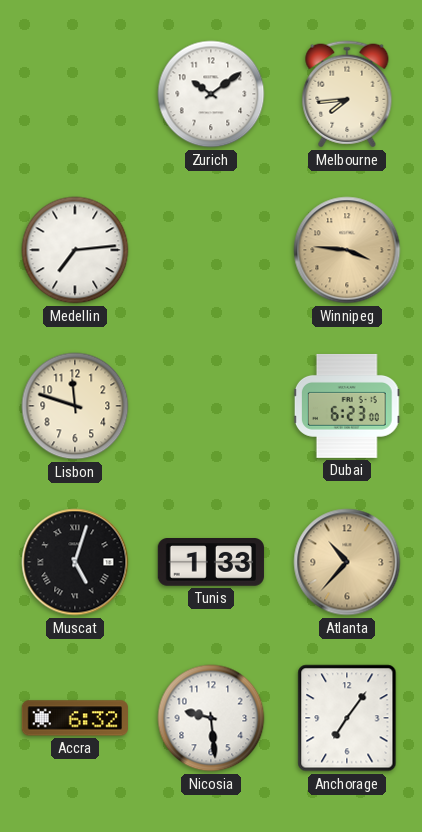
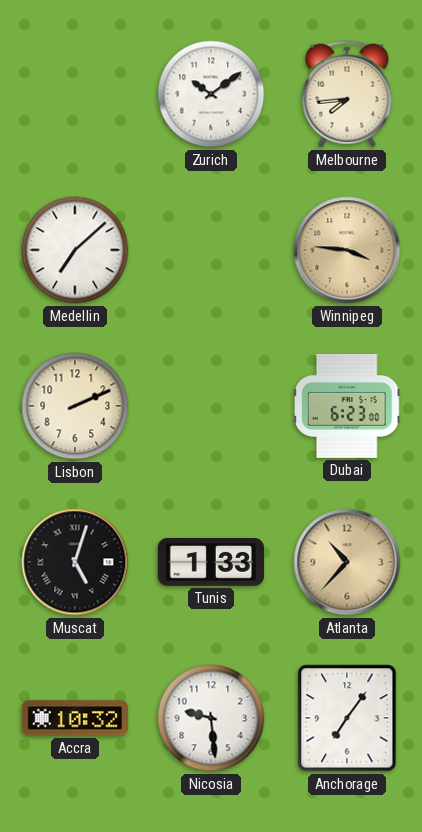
Medellin: 7:14 -> 7:08 (75, 250)
Lisbon: 11:48 -> 2:11 (75, 406)
Accra: 6:32 -> 10:32 (75, 718)
